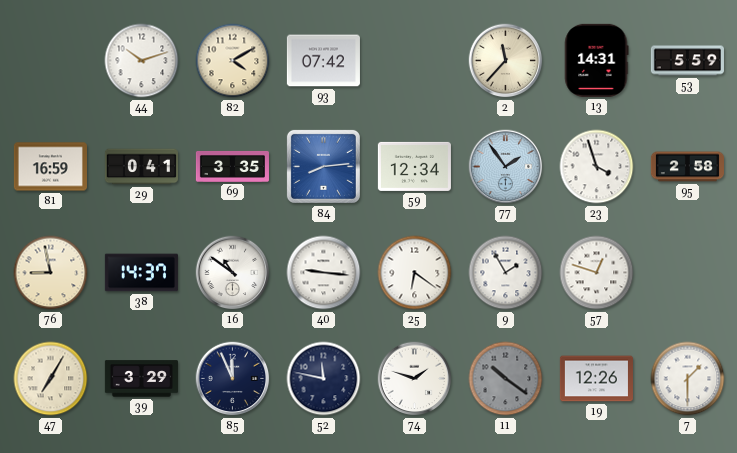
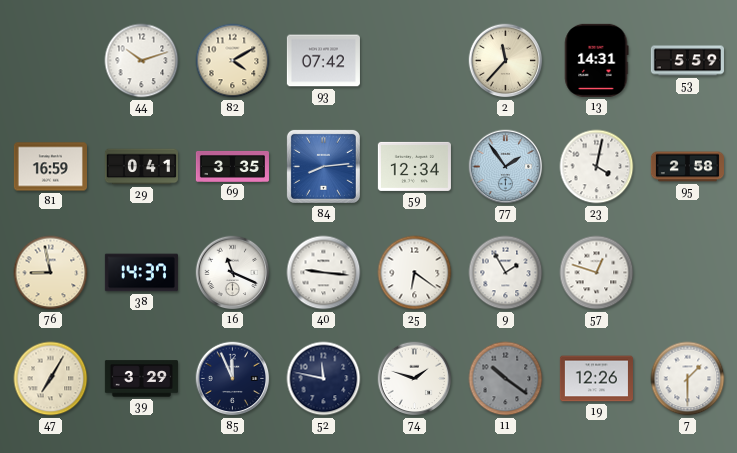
23: 3:57 -> 4:02 (597, 167)
16: 10:51 -> 11:19 (233, 273)
